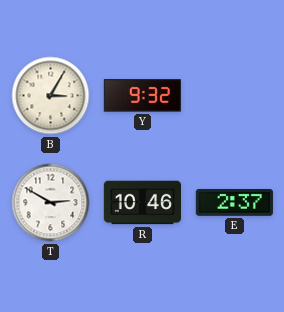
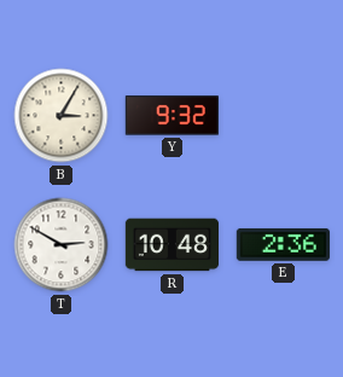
R: 10:46 -> 10:48 (171, 245)
E: 2:37 -> 2:36 (283, 244)
